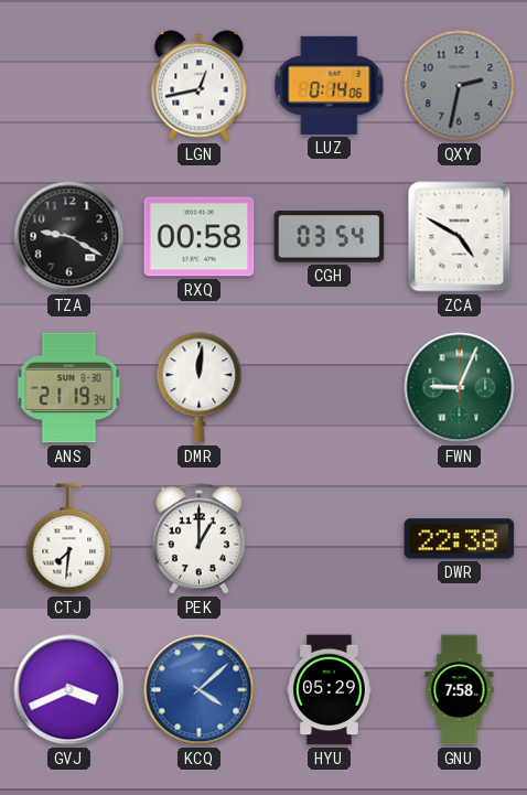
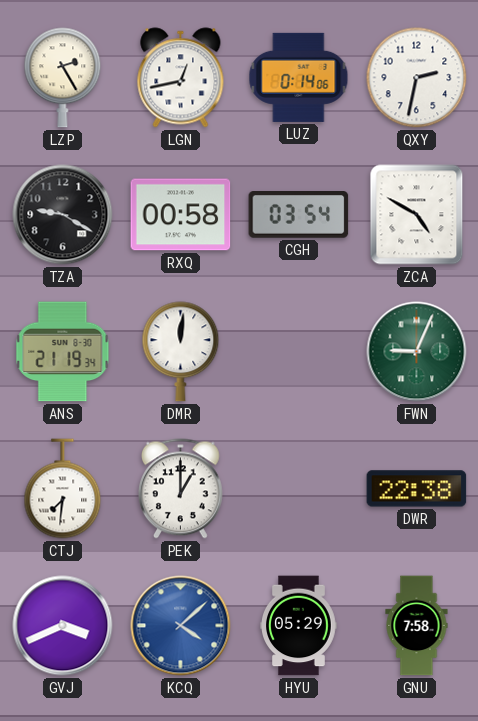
LZP: none -> 2:25 (63, 78)
QXY dial: grey -> white (417, 78)
